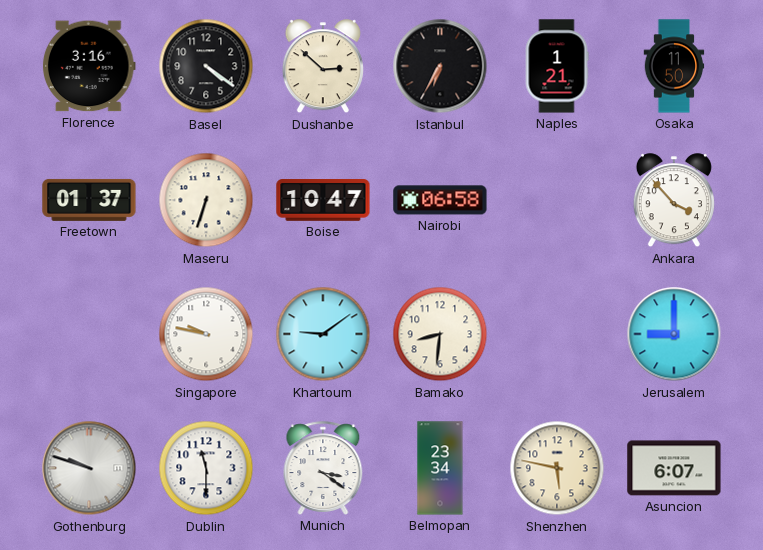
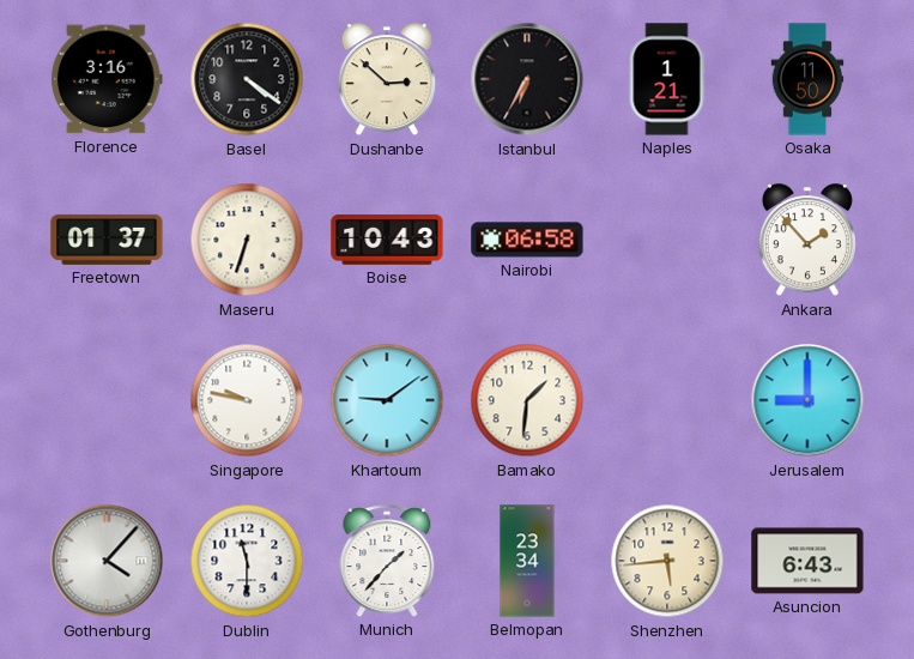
Boise: 10:47 -> 10:43 (387, 240)
Ankara: 3:53 -> 1:53 (807, 241)
Bamako: 8:31 -> 1:31 (527, 400)
Gothenburg: 9:48 -> 4:07 (107, 561)
Munich: 3:21 -> 1:37 (387, 561)
Shenzhen: 5:47 -> 5:44 (667, 561)
Asuncion: 6:07 -> 6:43 (807, 561)
